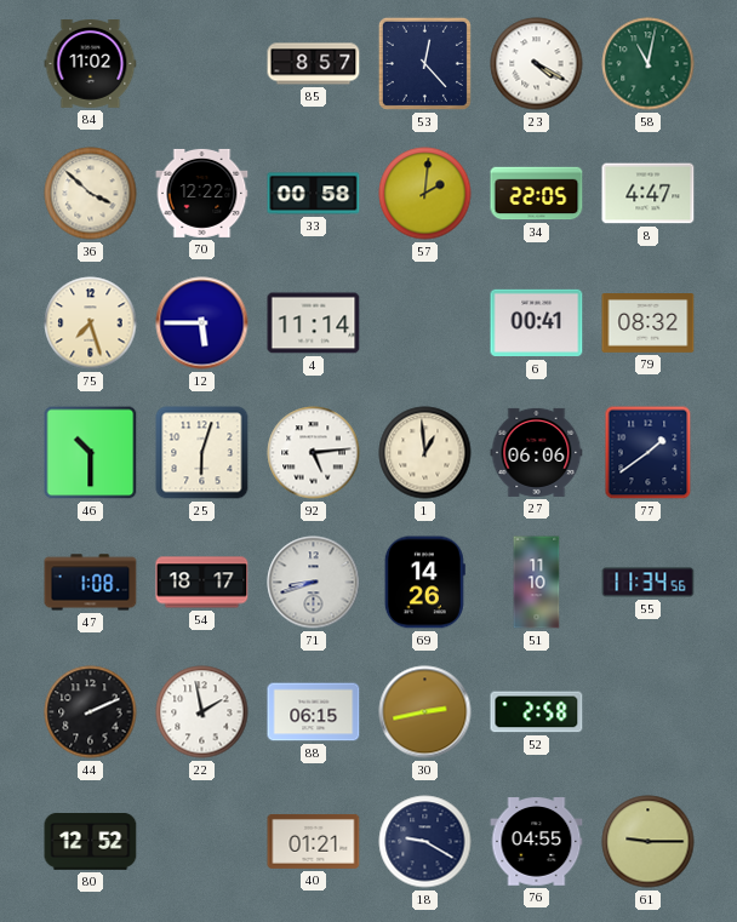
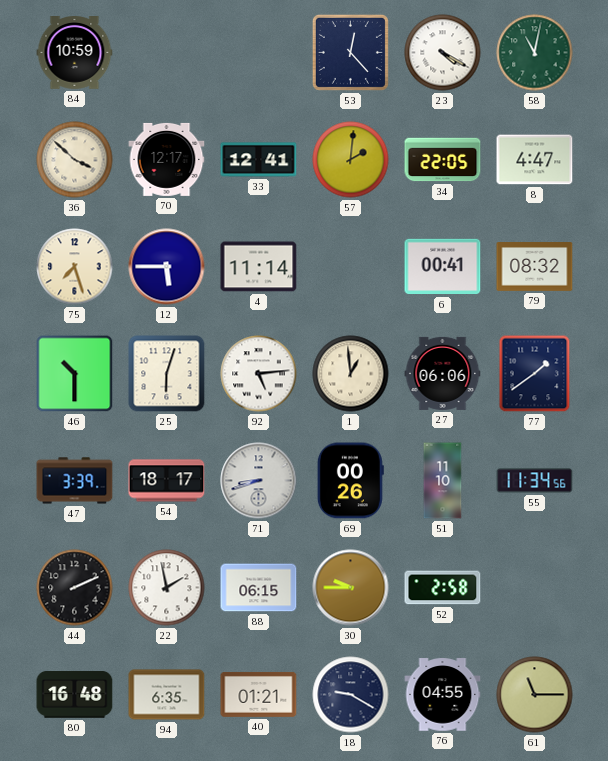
84: 11:02 -> 10:59 (75, 53)
85: 8:57 -> none (314, 64)
70: 12:22 -> 12:17 (167, 159)
33: 00:58 -> 12:41 (259, 160)
47: 1:08 -> 3:39 (75, 481)
69: 14:26 -> 00:26 (350, 481)
30: 2:43 -> 9:45 (351, 588)
80: 12:52 -> 16:48 (75, 695)
94: none -> 6:35 (167, 695)
61: 9:15 -> 11:15 (535, 695)
